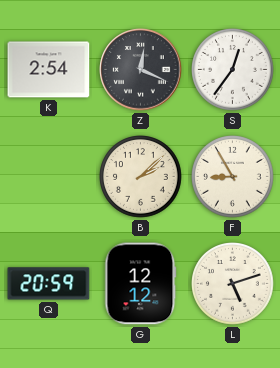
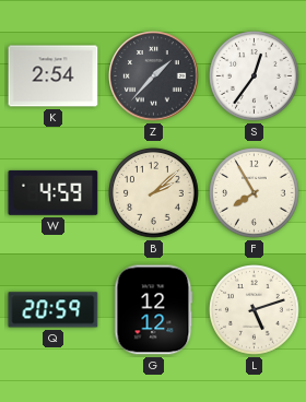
Z: 12:19 -> 1:37 (154, 76)
W: none -> 4:59 (54, 192)
F: 8:55 -> 7:55 (255, 193)
